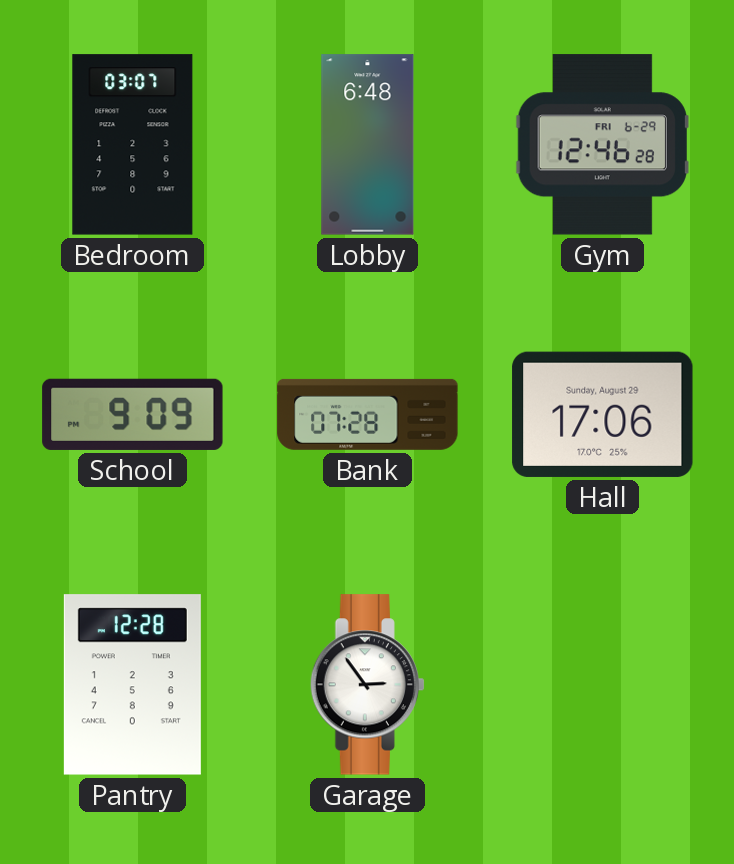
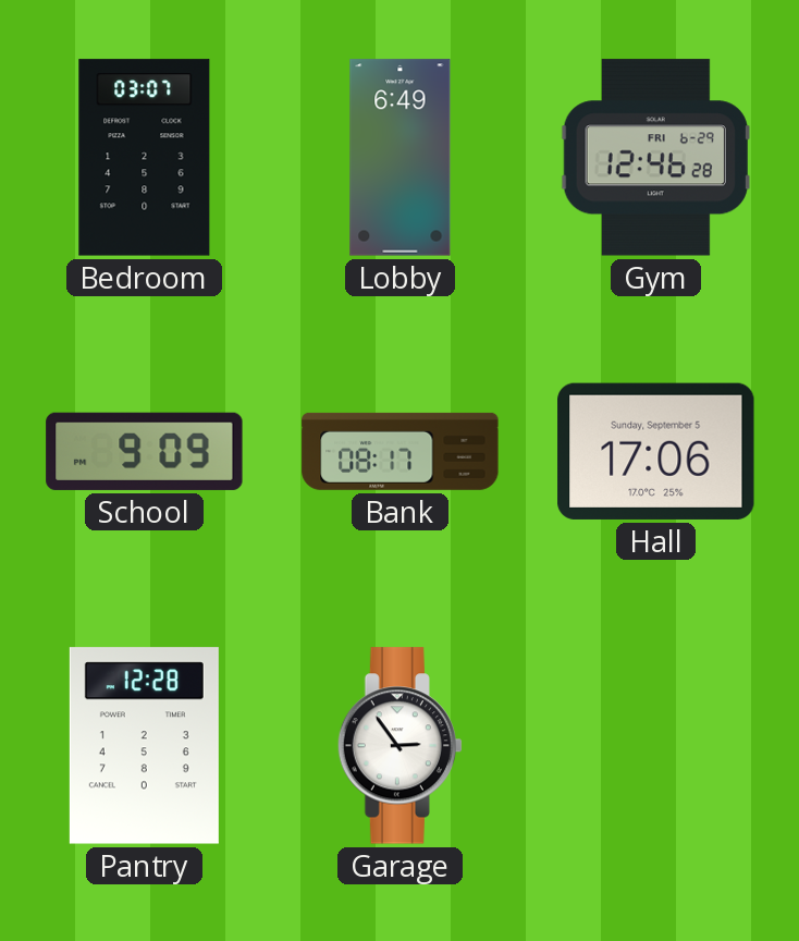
Lobby: 6:48 -> 6:49 (401, 158)
Bank: 07:28 -> 08:17 (401, 451)
Hall date: Sunday, August 29 -> Sunday, September 5 (656, 451)
